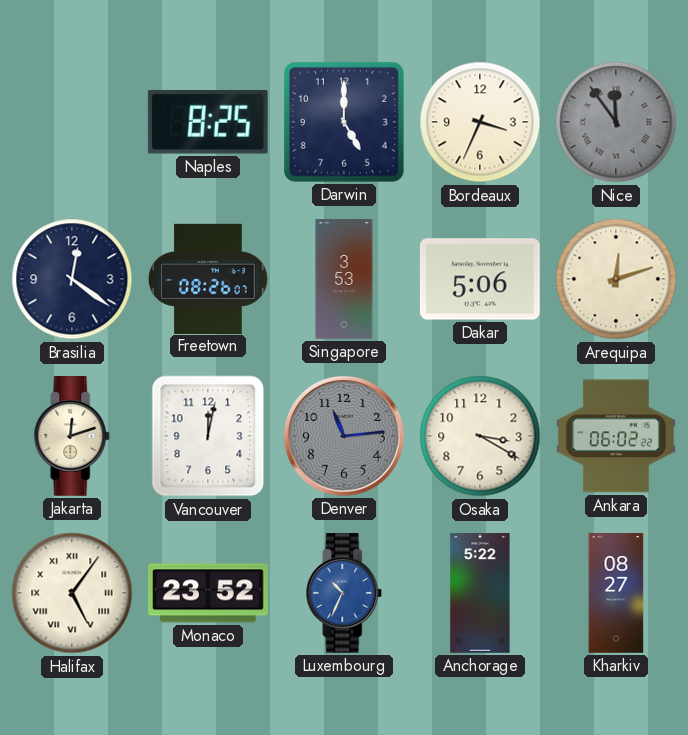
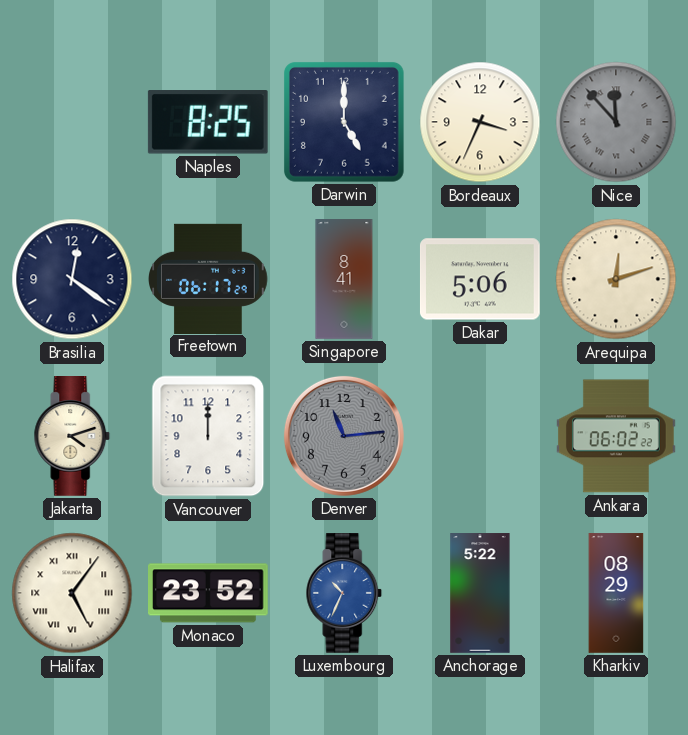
Nice: 11:54 -> 11:53 (616, 122)
Freetown: 08:26 -> 06:17 (209, 278)
Singapore: 3:53 -> 8:41 (344, 279)
Jakarta: 12:12 -> 4:12 (72, 437)
Vancouver: 12:02 -> 12:00 (208, 436)
Osaka: 3:20 -> none (480, 436)
Kharkiv: 08:27 -> 08:29 (616, 593)
